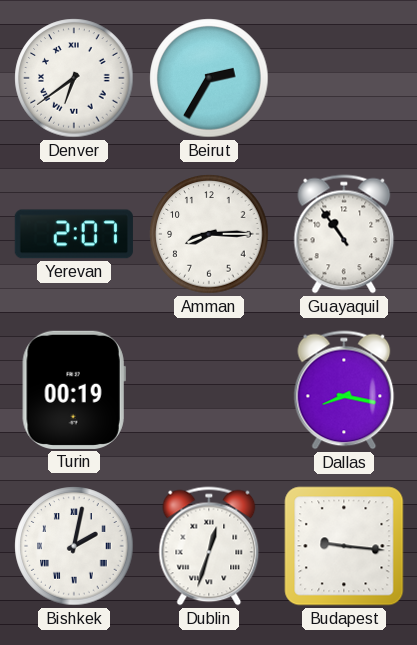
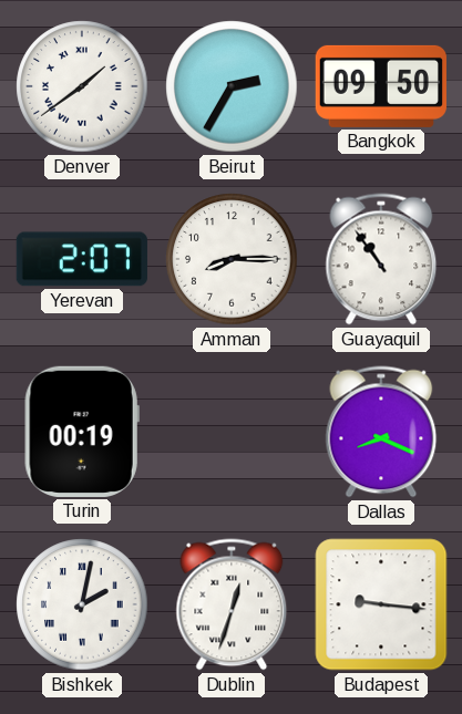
Denver: 6:39 -> 1:39 (82, 86)
Bangkok: none -> 09:50 (381, 86)
Dallas: 8:17 -> 8:19 (381, 432)
